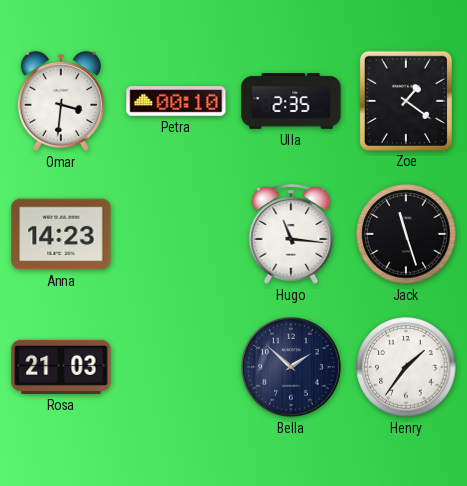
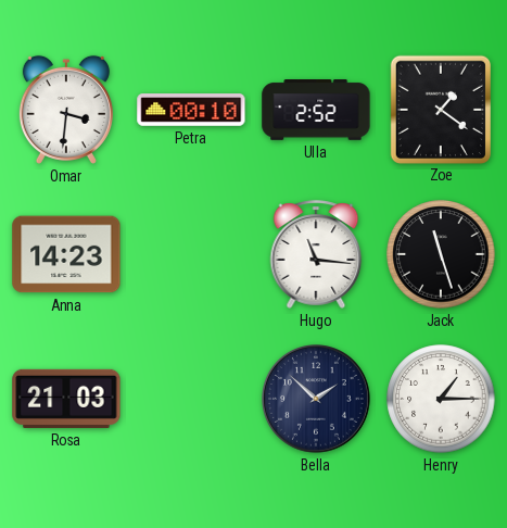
Ulla: 2:35 -> 2:52 (316, 111)
Henry: 1:36 -> 1:15 (441, 399)
